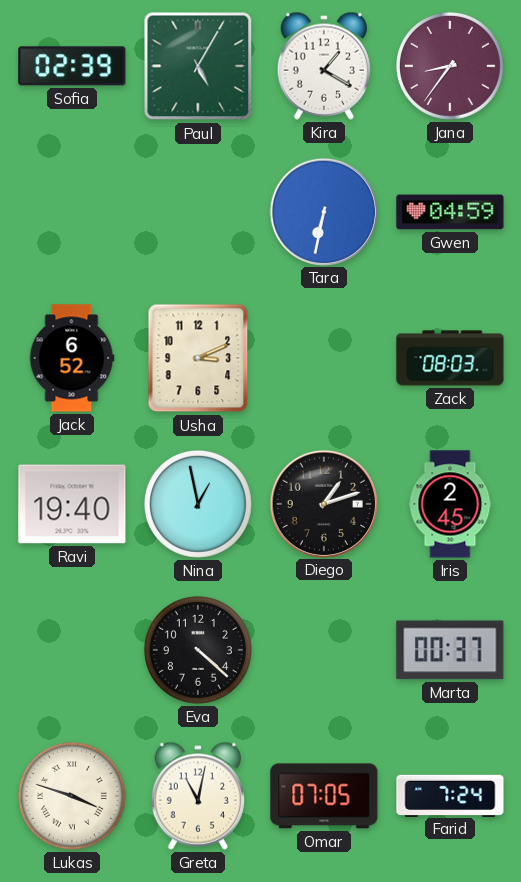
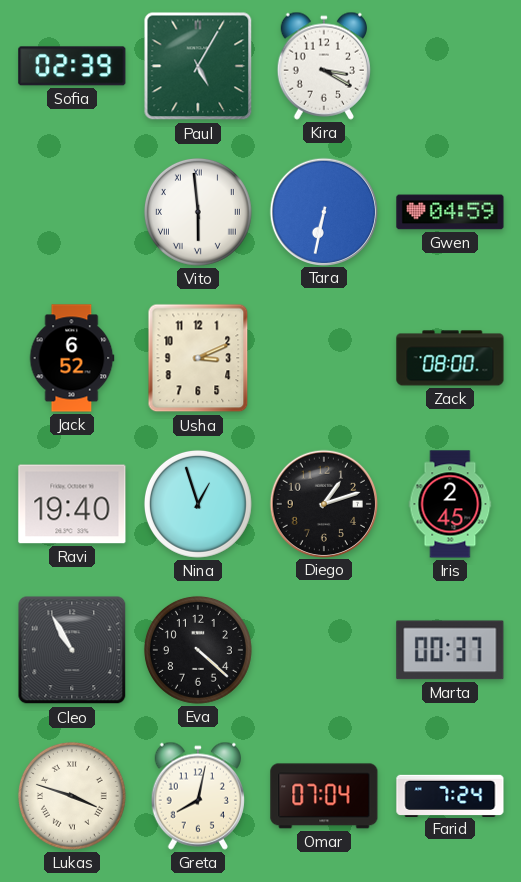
Kira: 1:20 -> 3:20 (324, 66)
Jana: 8:36 -> none (450, 66)
Vito: none -> 5:59 (198, 212)
Zack: 08:03 -> 08:00 (450, 358)
Nina: 12:58 -> 12:57 (198, 504)
Cleo: none -> 10:55 (72, 650)
Greta: 11:02 -> 8:02 (198, 796)
Omar: 07:05 -> 07:04 (324, 796)
